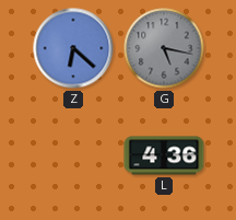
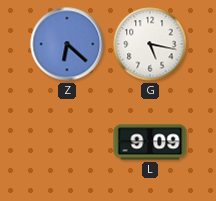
G dial: grey -> white (150, 44)
L: 4:36 -> 9:09 (150, 142)
